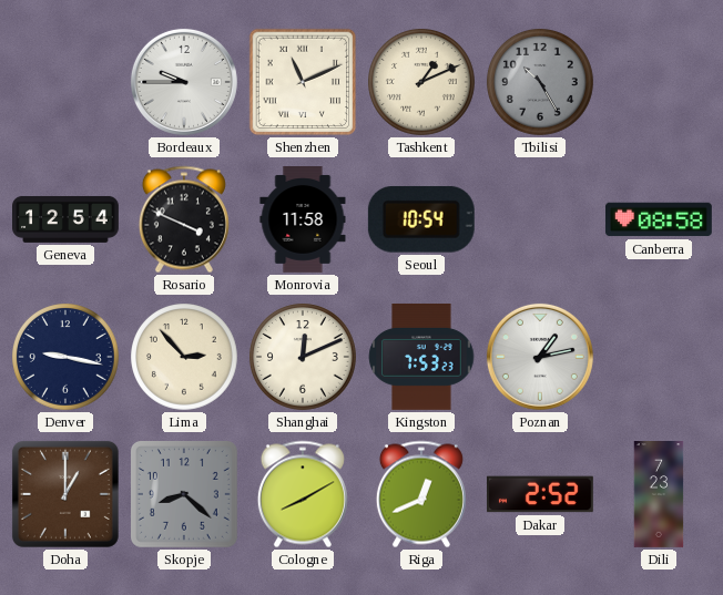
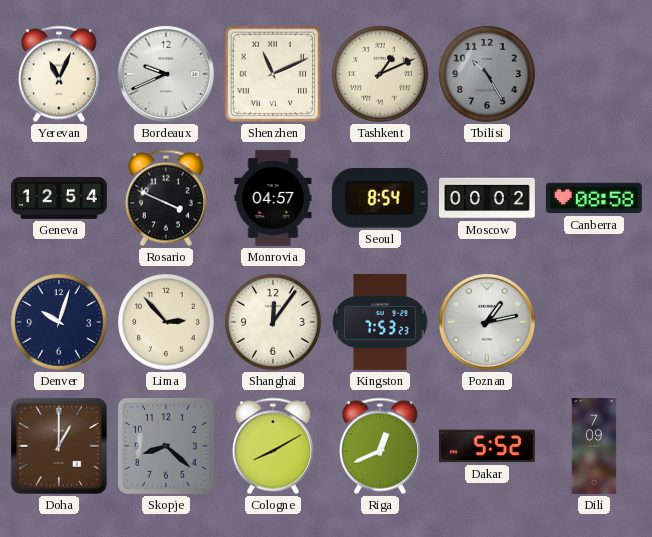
Yerevan: none -> 11:04 (59, 74)
Bordeaux: 9:45 -> 9:41 (166, 74)
Monrovia: 11:58 -> 04:57 (273, 199)
Seoul: 10:54 -> 8:54 (380, 198)
Moscow: none -> 00:02 (488, 198)
Denver: 9:17 -> 10:03 (60, 323)
Shanghai: 12:11 -> 12:06 (274, 323)
Dakar: 2:52 -> 5:52 (487, 446)
Dili: 7:23 -> 7:09 (594, 447)
